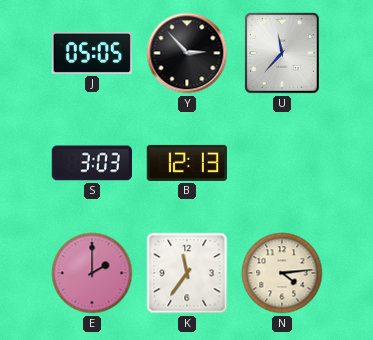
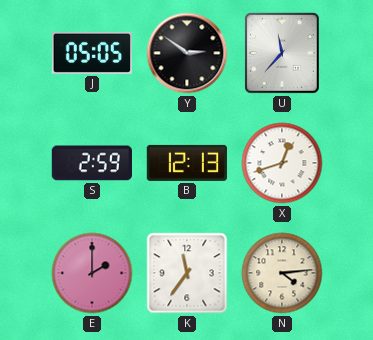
Y: 2:53 -> 2:51 (187, 53)
S: 3:03 -> 2:59 (92, 163)
X: none -> 12:42 (282, 163)
